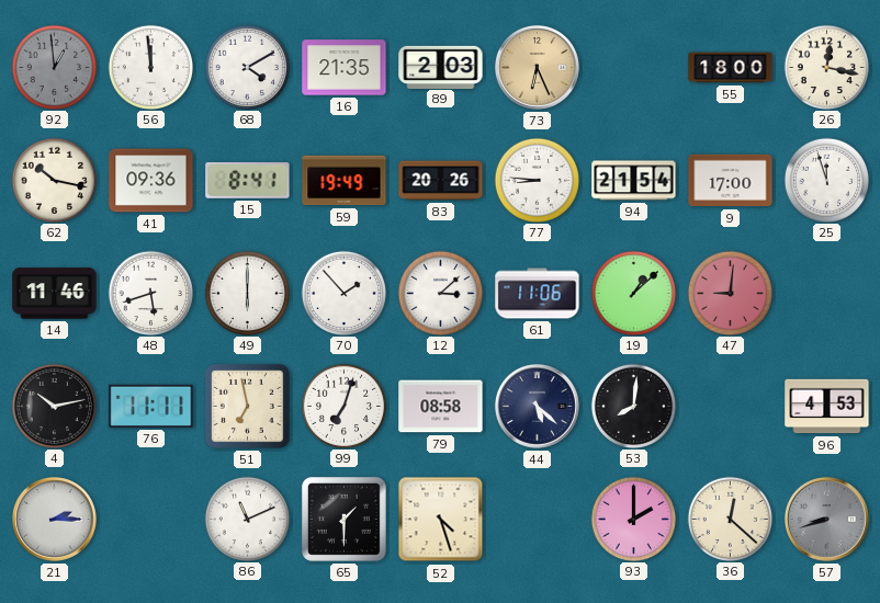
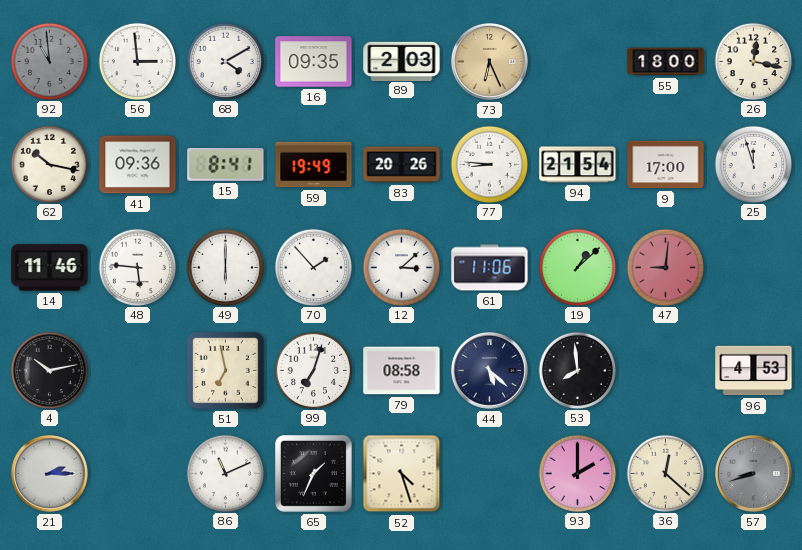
92: 12:59 -> 10:59 (49, 61)
56: 11:59 -> 2:59 (137, 61)
16: 21:35 -> 09:35 (314, 62)
48: 5:42 -> 5:46 (137, 267)
76: 11:11 -> none (151, 406)
53: 8:01 -> 7:59 (577, 370)
65: 1:30 -> 1:34 (313, 473)
